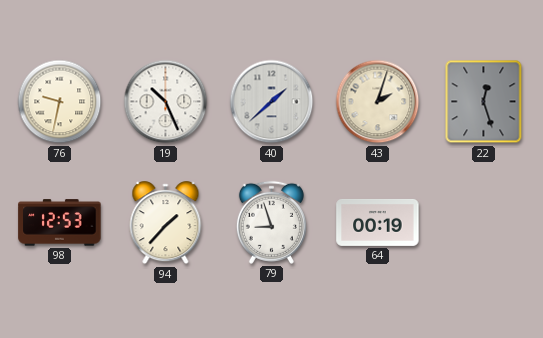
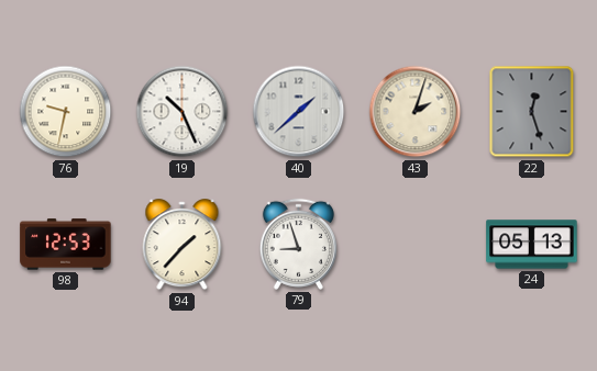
64: 00:19 -> none (378, 222)
24: none -> 05:13 (532, 245)
